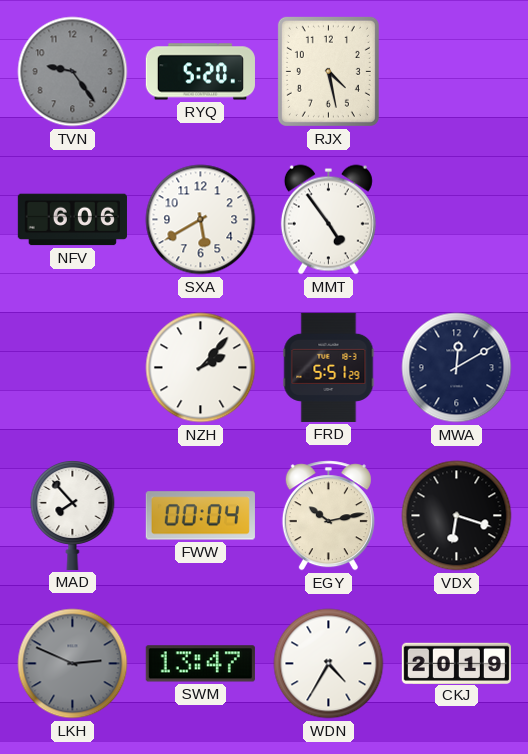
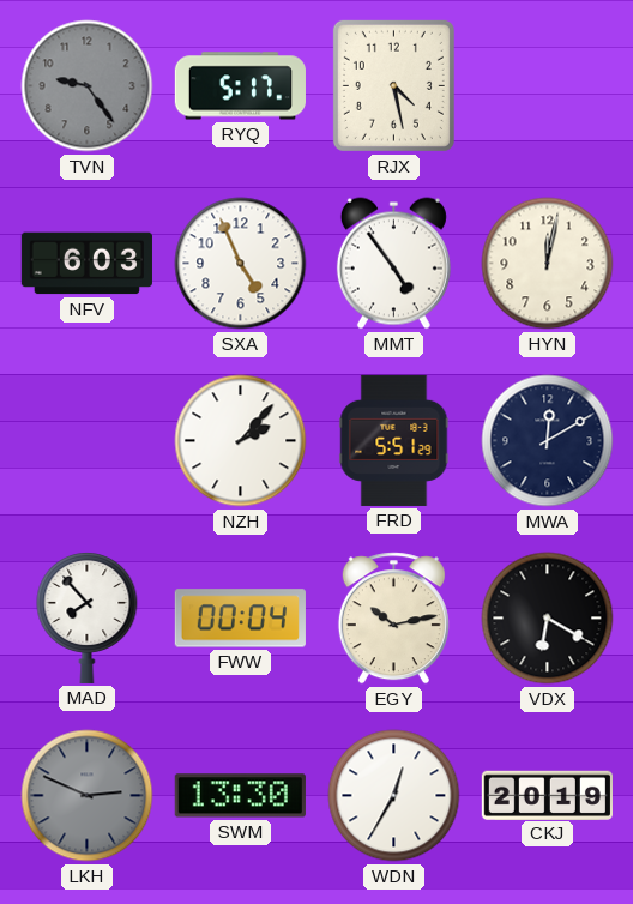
RYQ: 5:20 -> 5:17 (240, 86)
NFV: 6:06 -> 6:03 (86, 264)
SXA: 5:40 -> 4:56 (241, 264)
HYN: none -> 12:02 (548, 264)
VDX: 6:18 -> 6:20 (548, 619)
SWM: 13:47 -> 13:30 (240, 796)
WDN: 4:35 -> 12:35 (394, 796)
